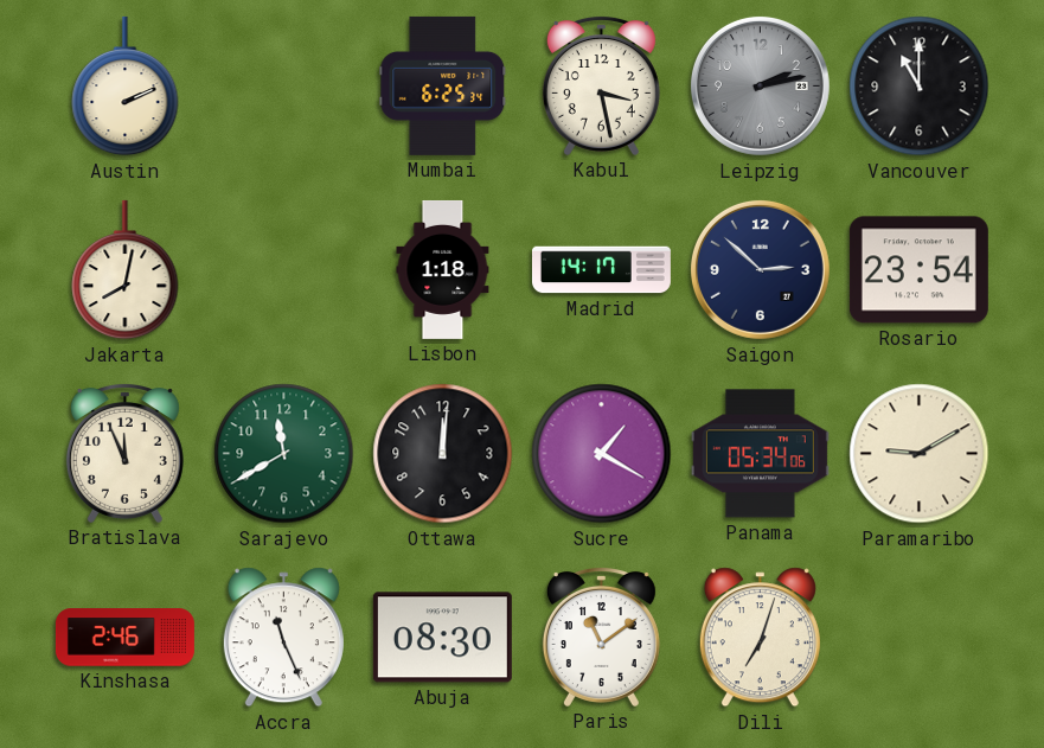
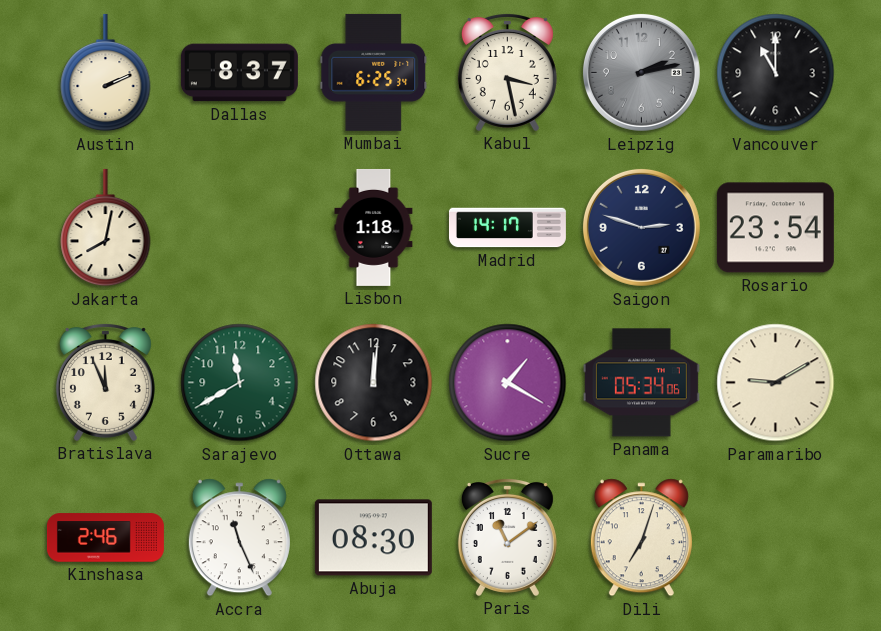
Dallas: none -> 8:37 (239, 73)
Saigon: 2:52 -> 2:48 (641, 227)
